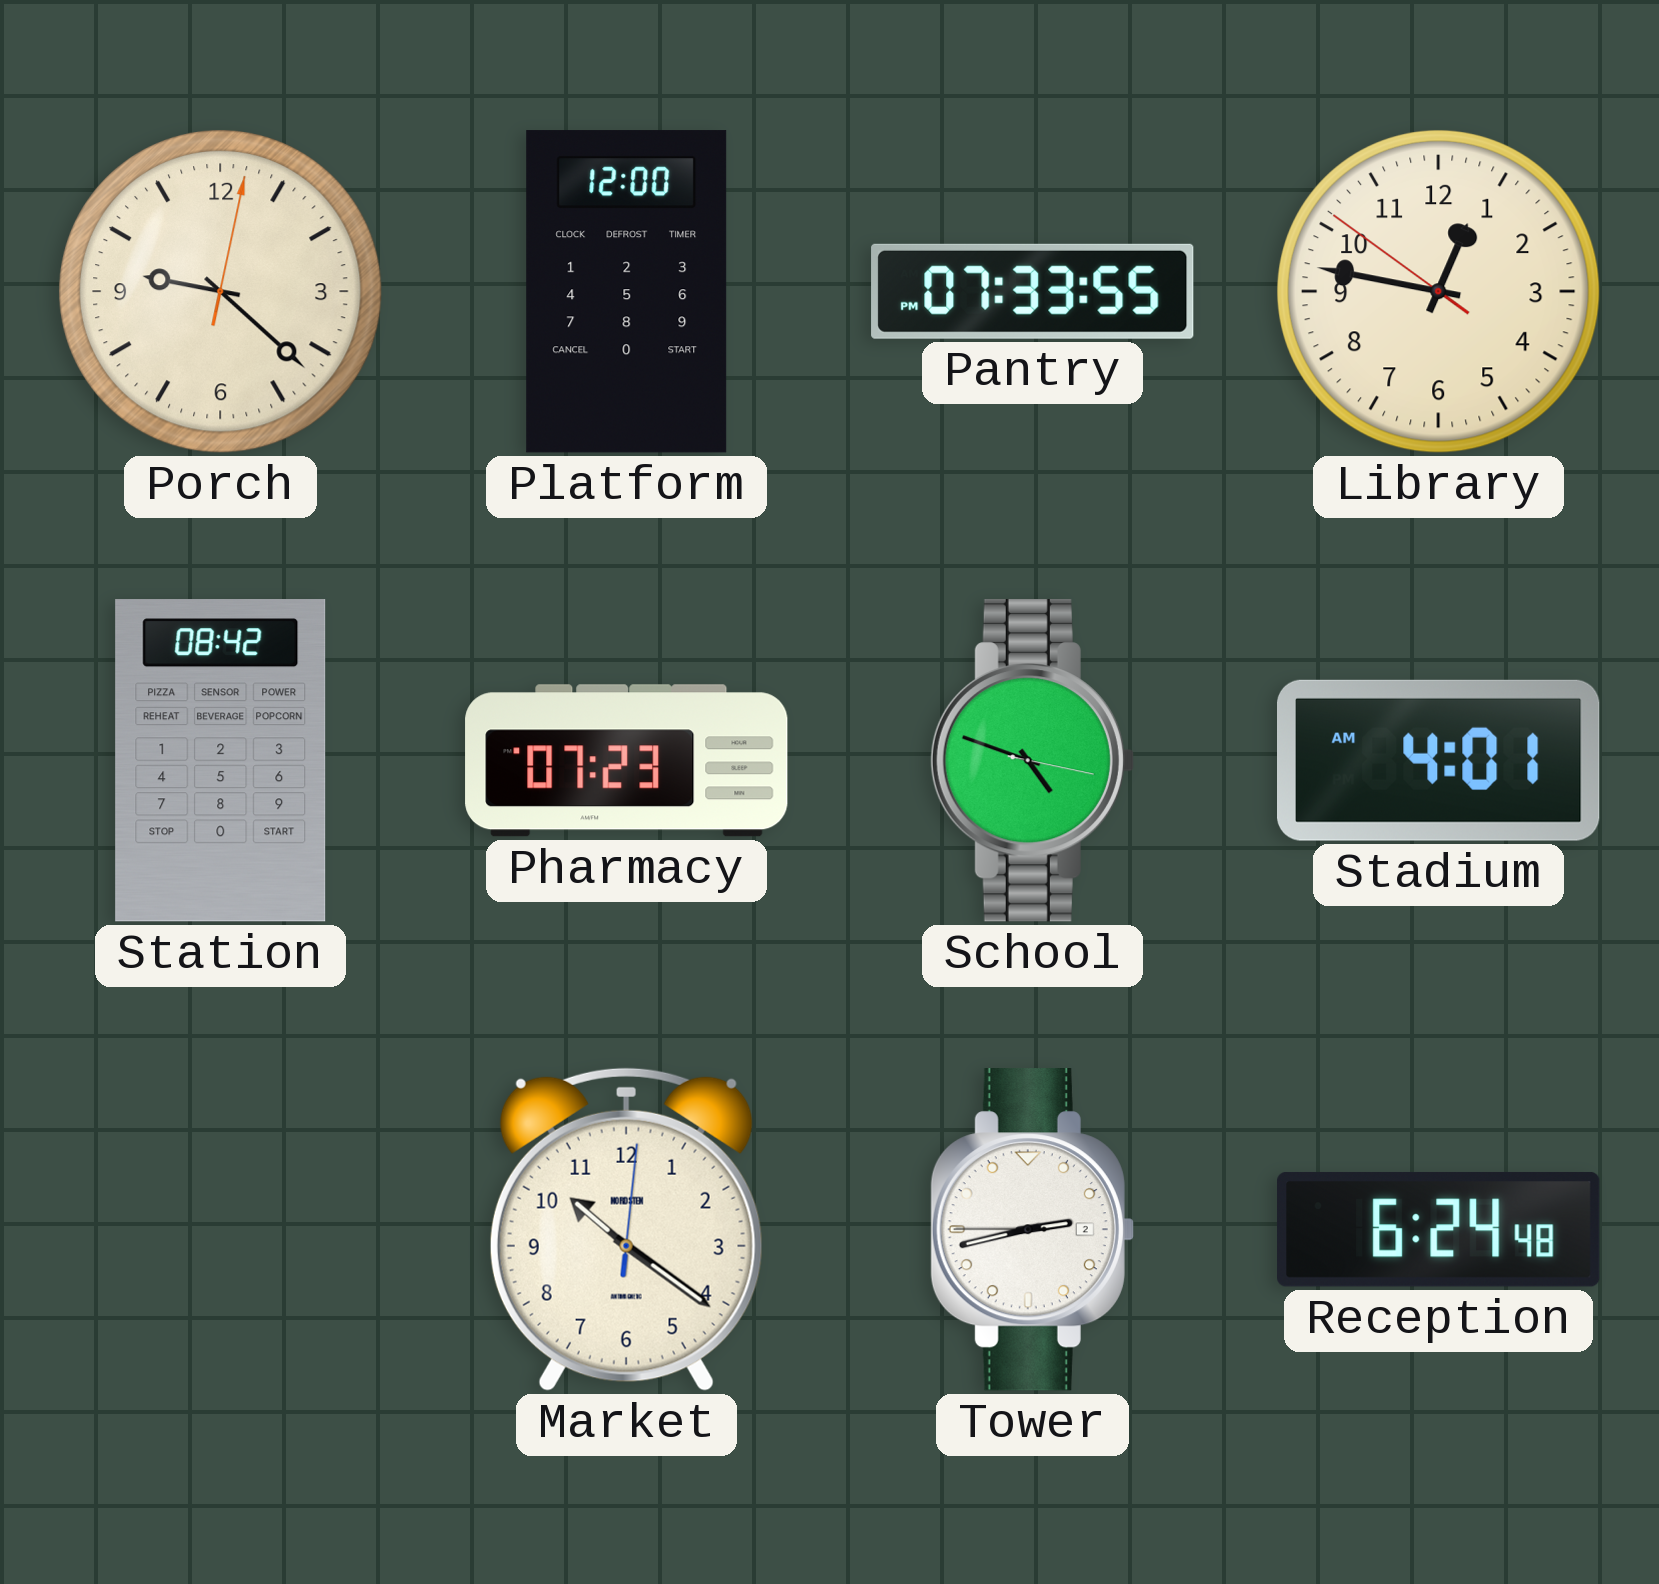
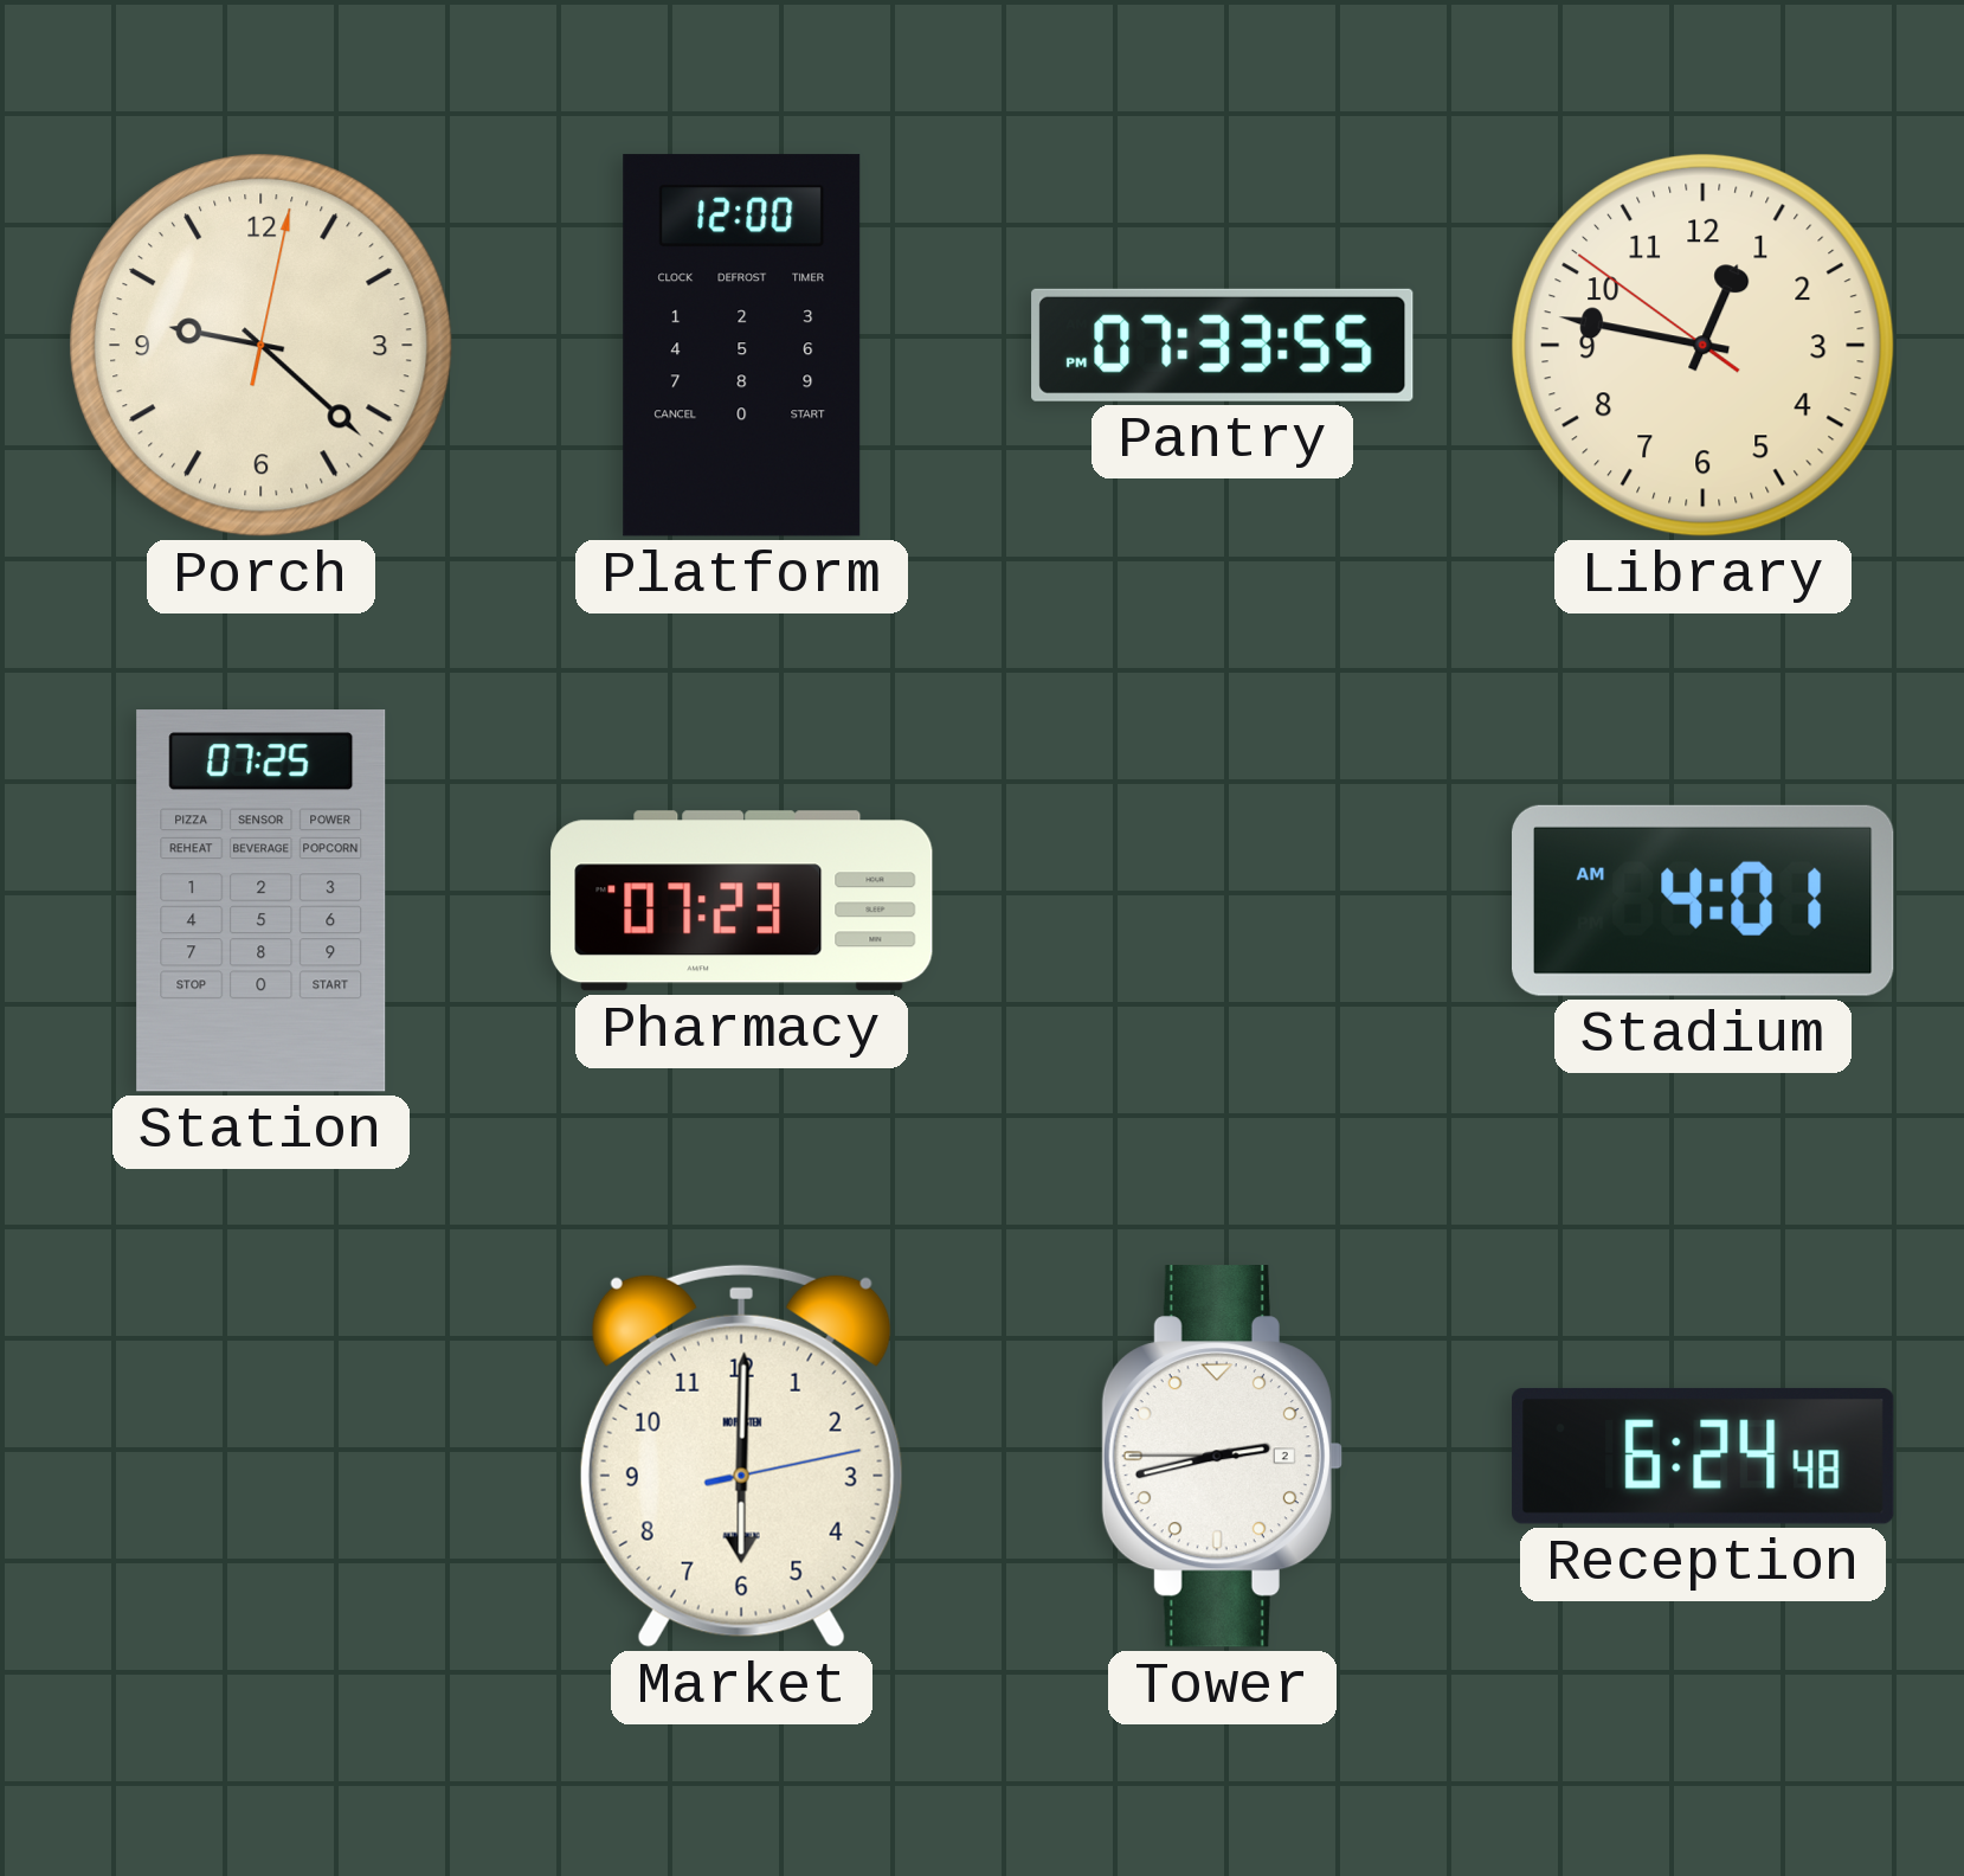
Station: 08:42 -> 07:25 (262, 901)
School: 4:48 -> none (1032, 761)
Market: 10:21 -> 6:00 (741, 1456)
